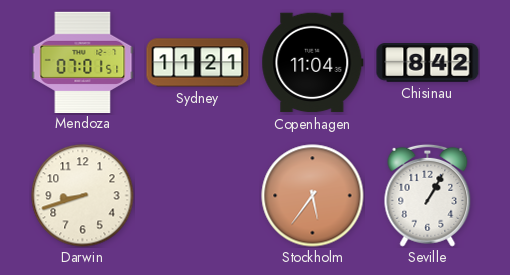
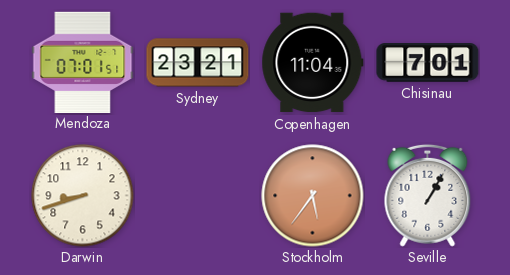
Sydney: 11:21 -> 23:21 (198, 63)
Chisinau: 8:42 -> 7:01 (428, 63)
